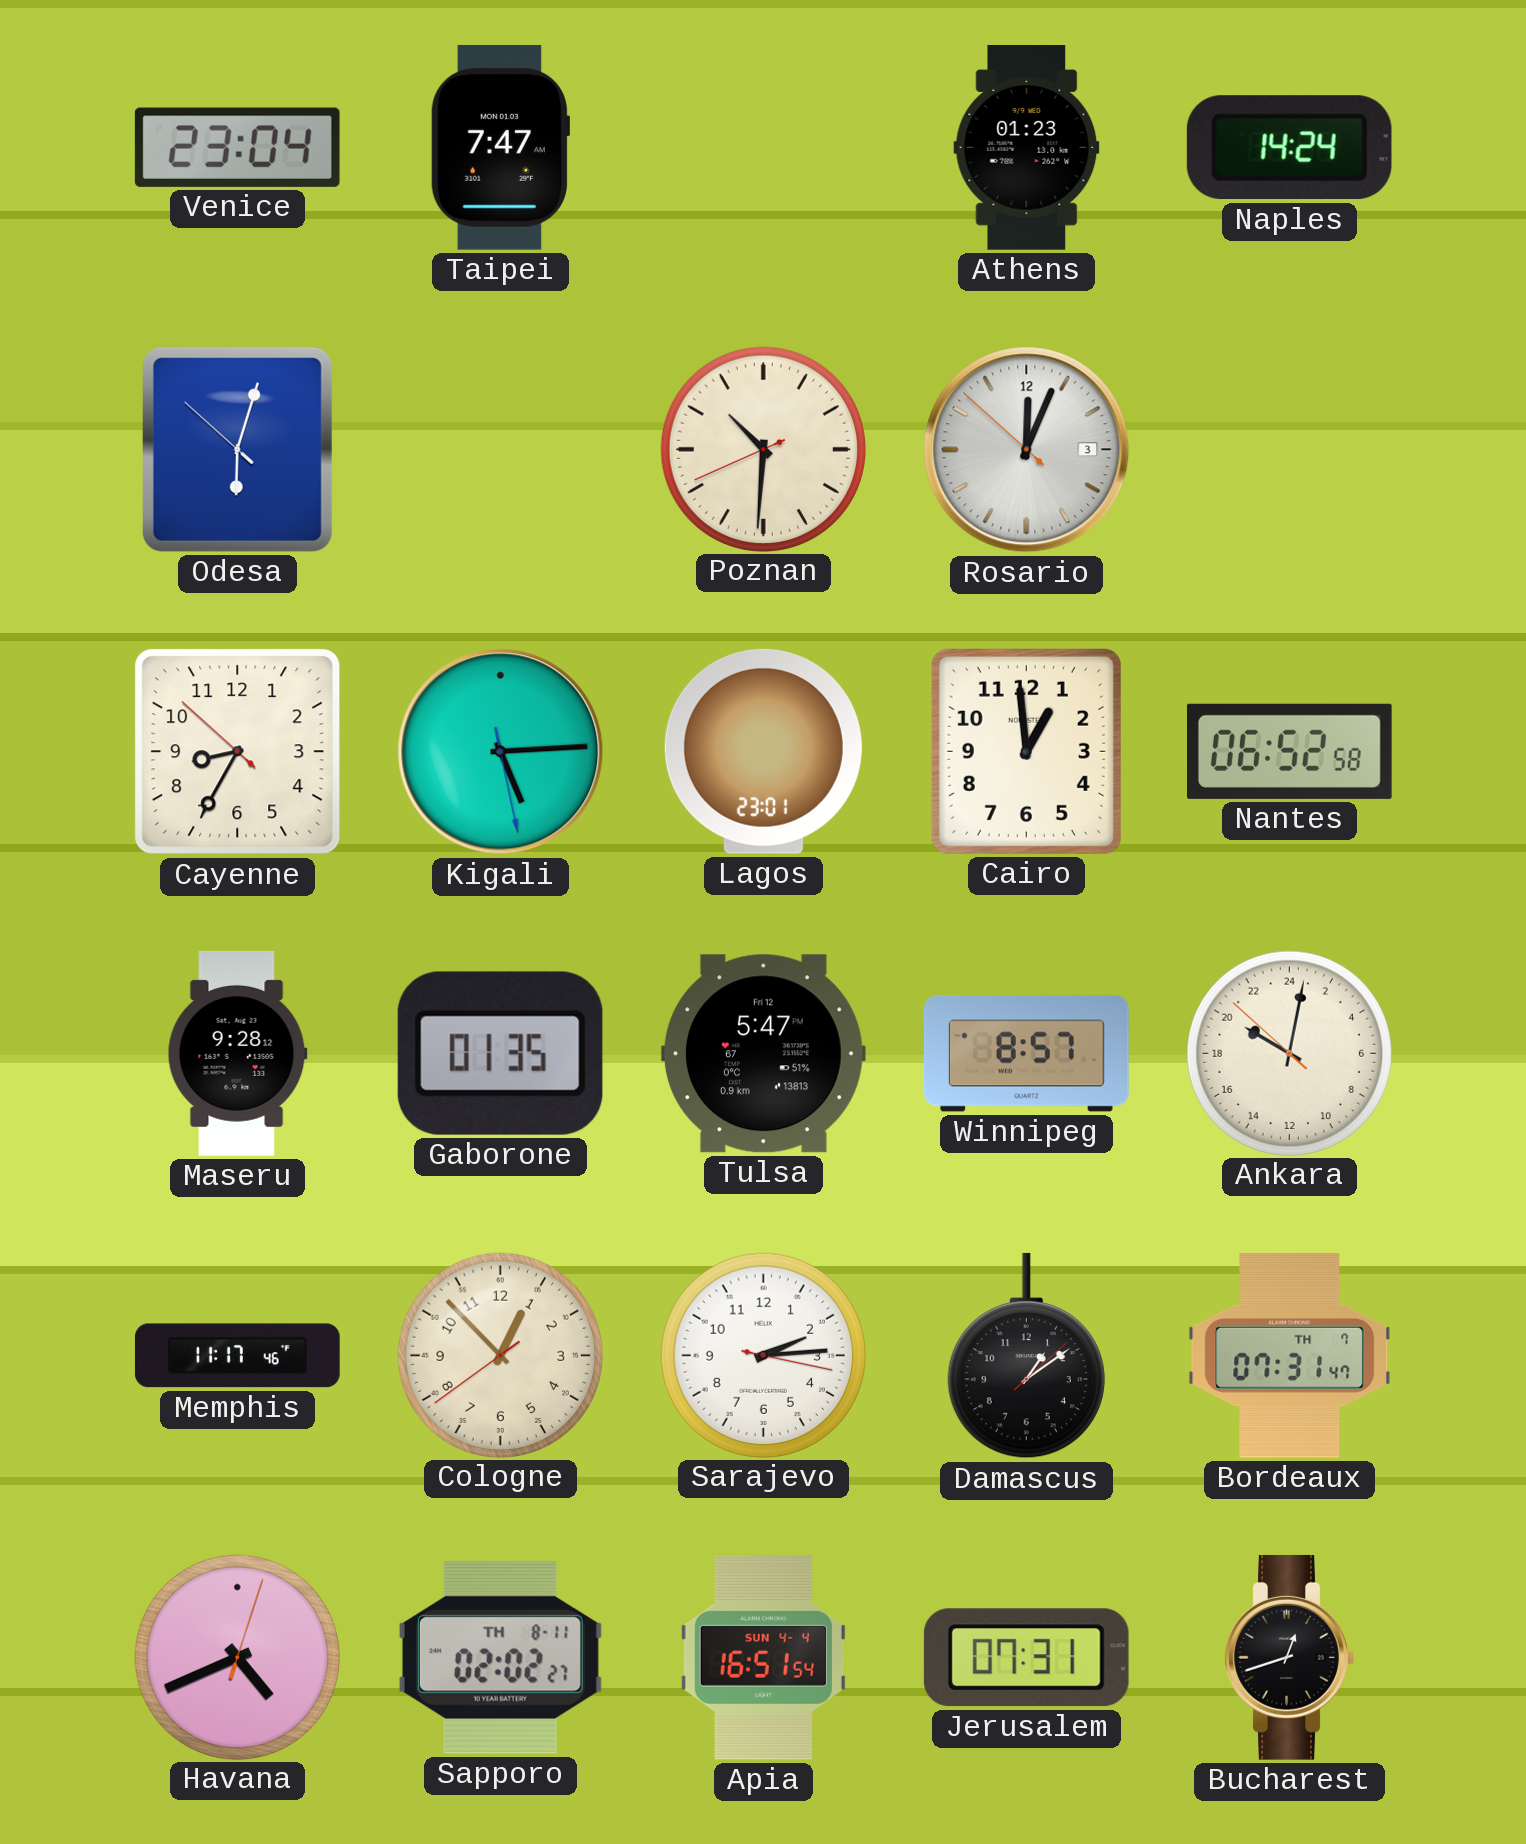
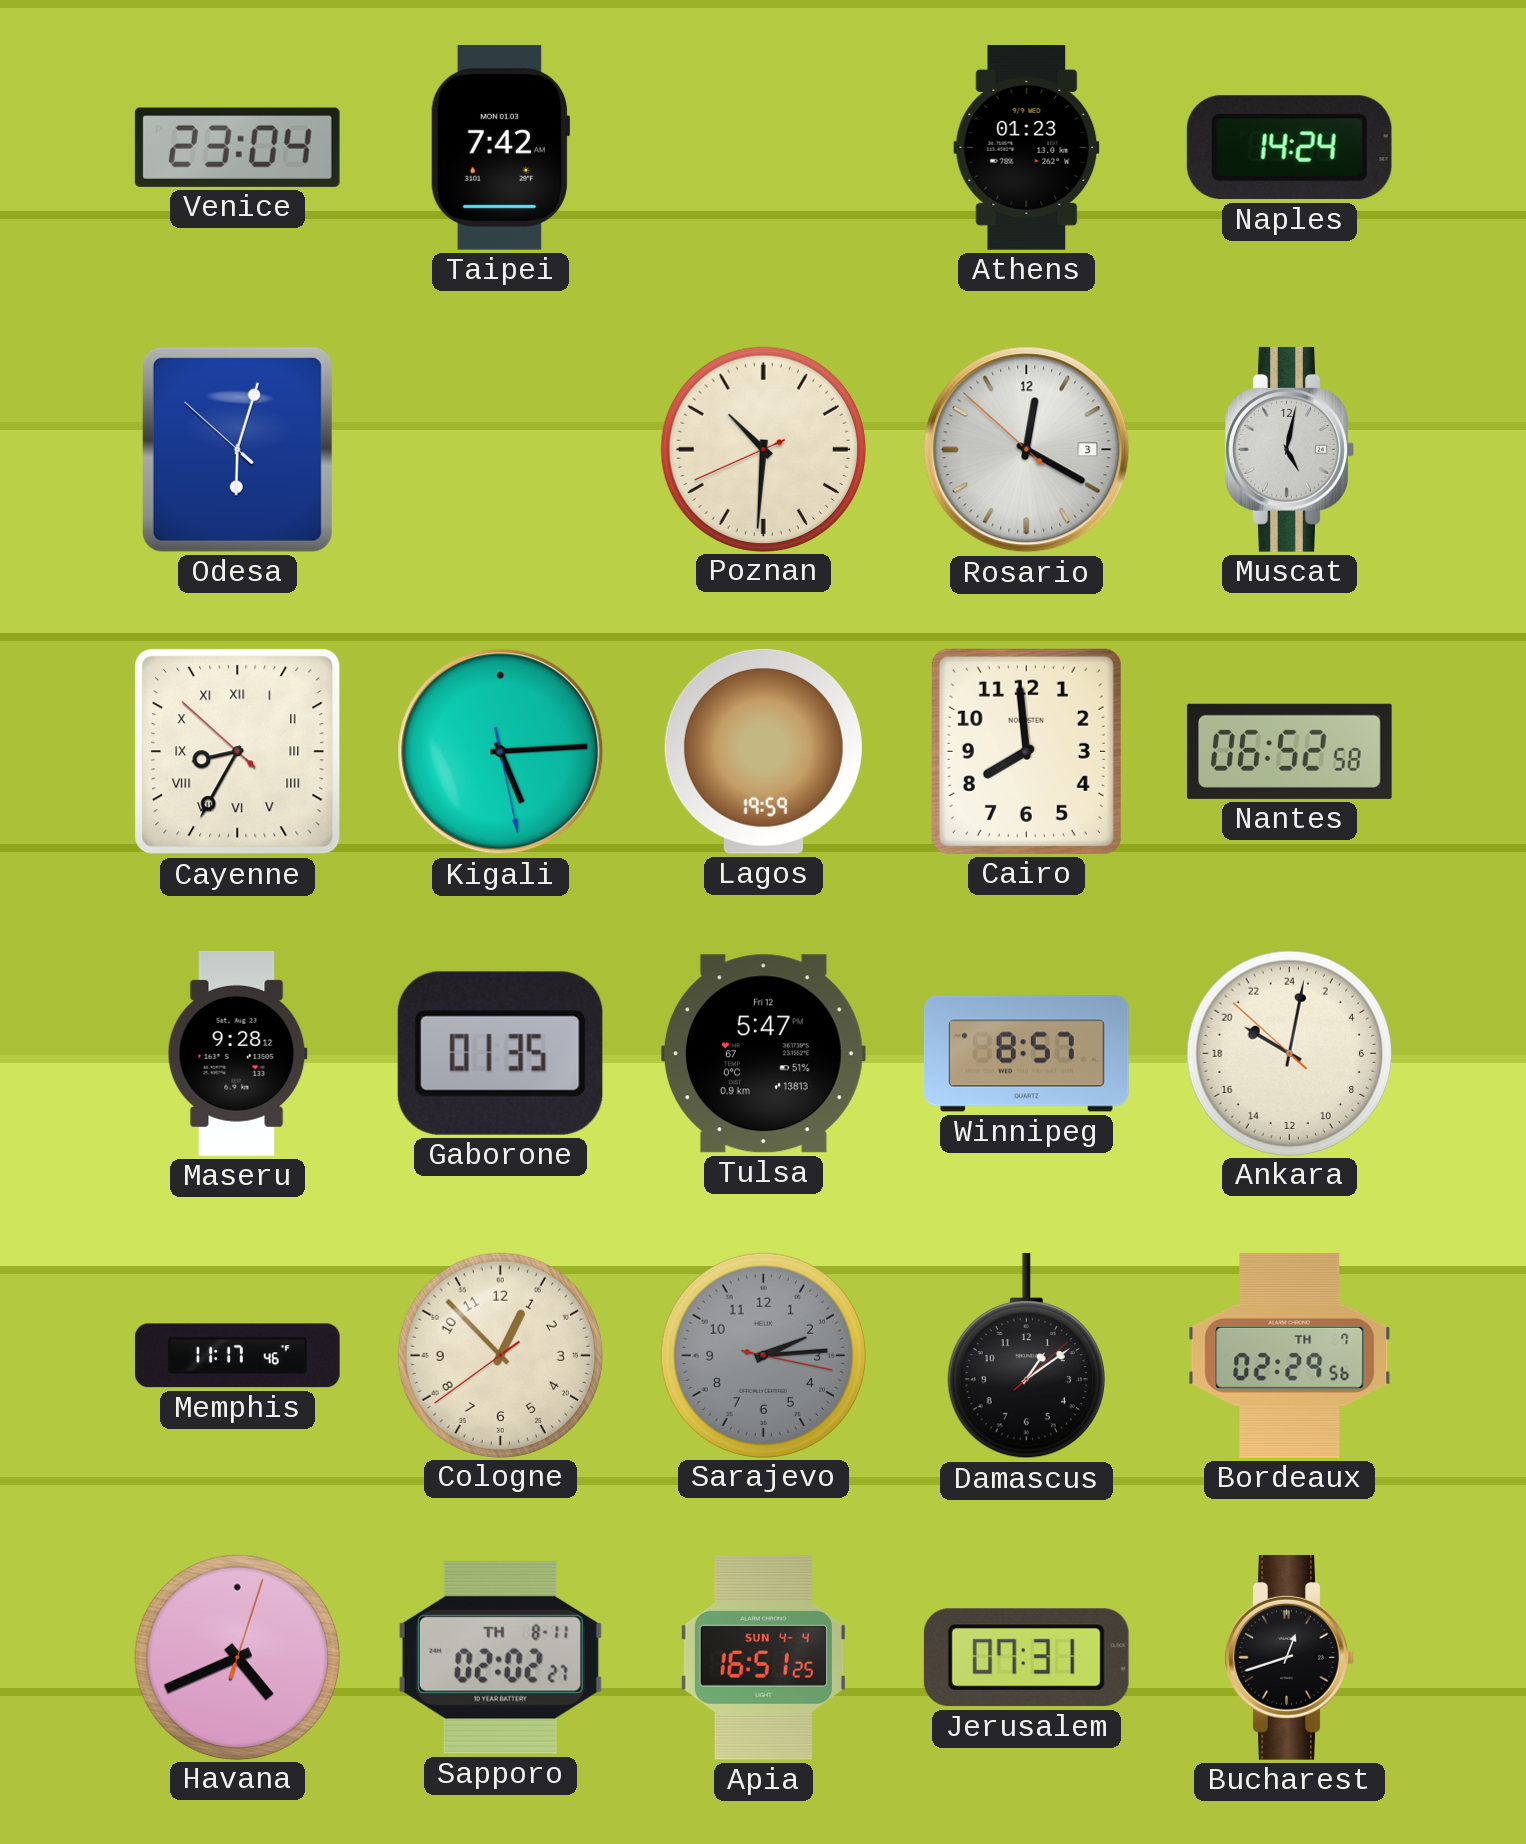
Taipei: 7:47 -> 7:42 (499, 147)
Rosario: 12:03 -> 12:19 (1027, 450)
Muscat: none -> 5:02 (1289, 449)
Cayenne numerals: Arabic -> Roman (238, 752)
Lagos: 23:01 -> 19:59 (763, 751)
Cairo: 12:59 -> 7:59 (1026, 751)
Sarajevo dial: white -> grey (763, 1355)
Bordeaux: 07:31 -> 02:29 (1290, 1355)
Apia: 16:51:54 -> 16:51:25 (763, 1657)
